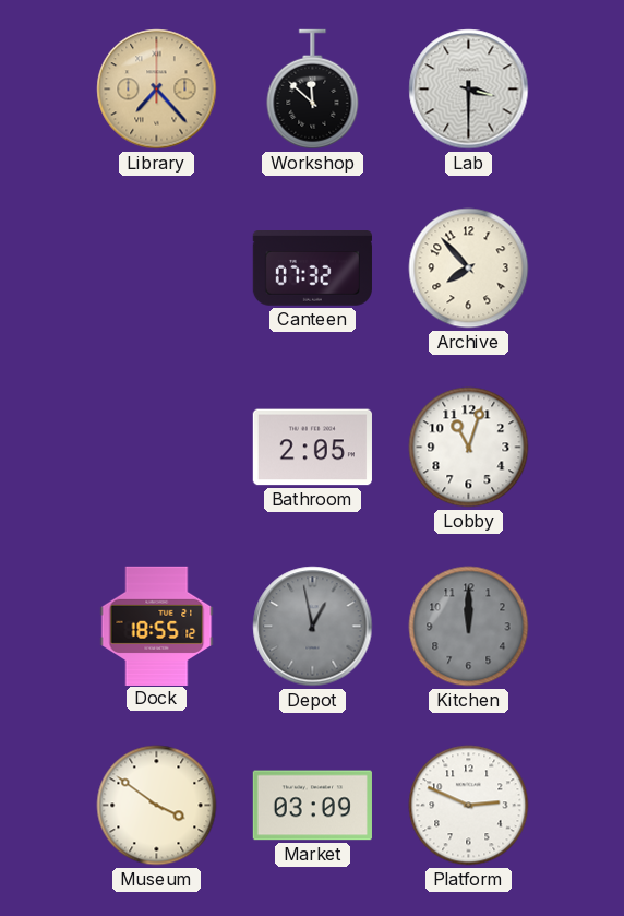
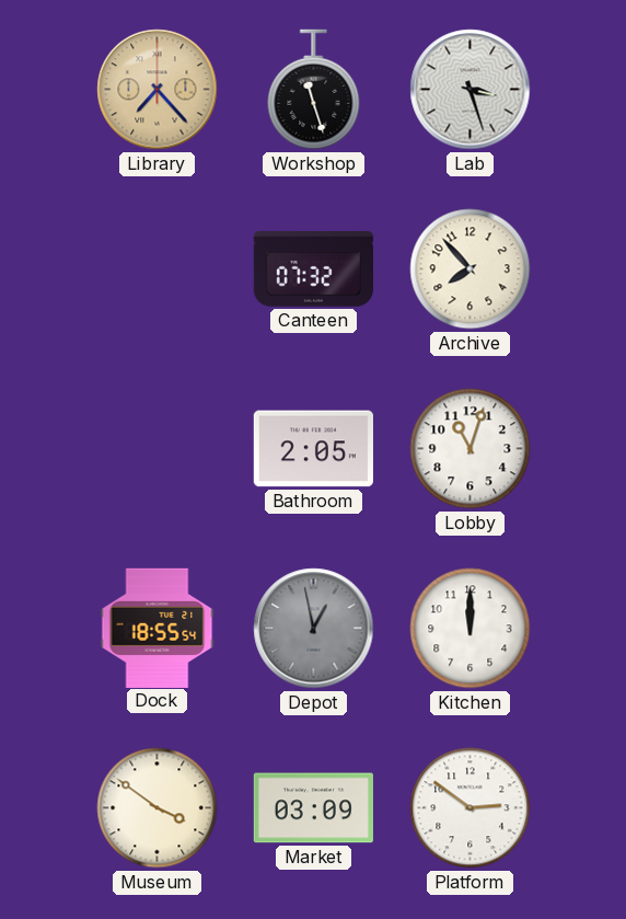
Workshop: 11:52 -> 11:27 (314, 90)
Lab: 3:30 -> 3:27 (471, 90)
Dock: 18:55:12 -> 18:55:54 (158, 628)
Kitchen dial: grey -> white (471, 629)
Platform: 2:49 -> 2:51 (471, 808)
